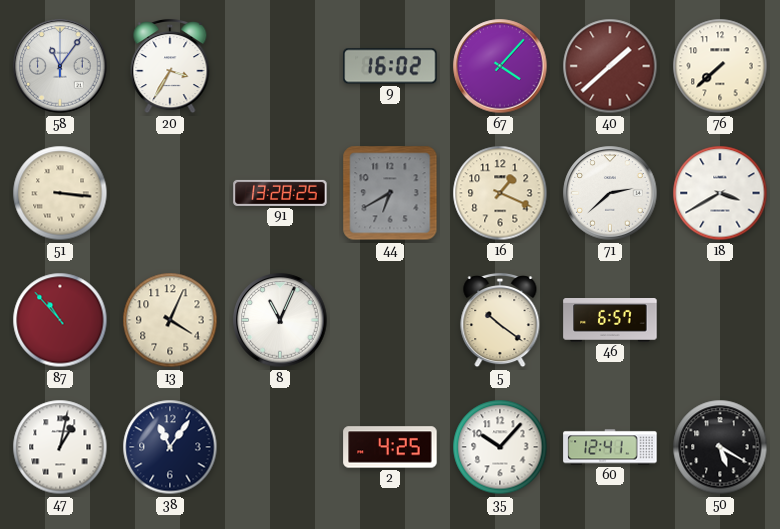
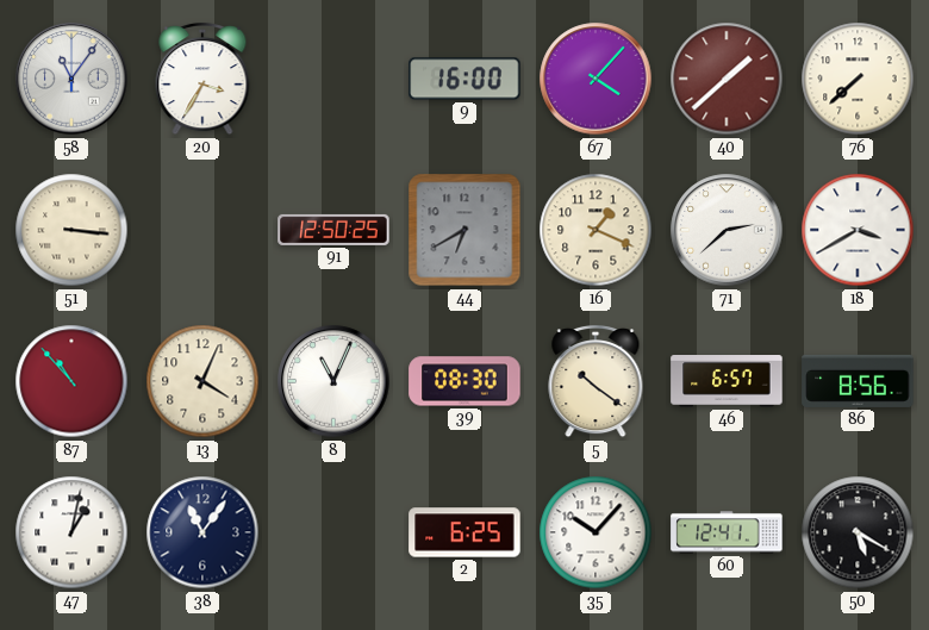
9: 16:02 -> 16:00 (464, 79)
91: 13:28 -> 12:50 (333, 230)
39: none -> 08:30 (464, 381)
86: none -> 8:56 (858, 381)
2: 4:25 -> 6:25 (464, 532)
